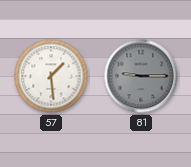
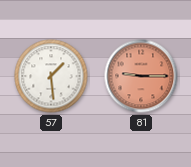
81 dial: grey -> salmon (141, 76)
